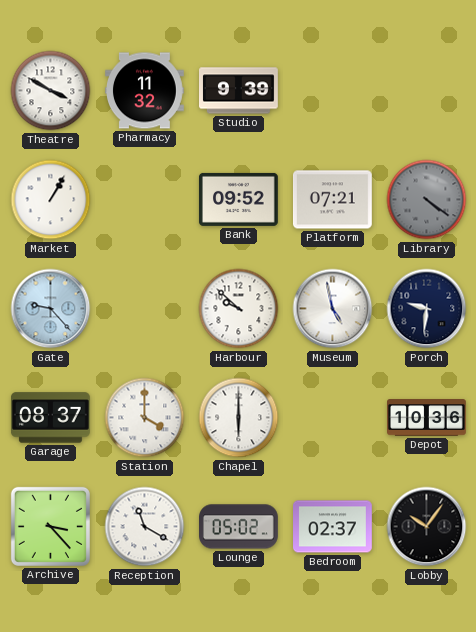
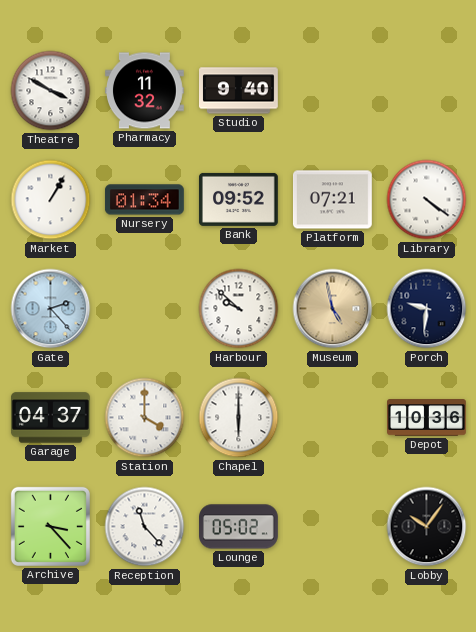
Studio: 9:39 -> 9:40 (239, 91)
Nursery: none -> 01:34 (144, 200)
Library dial: grey -> white (427, 200)
Gate: 9:23 -> 2:23 (51, 309)
Museum dial: white -> champagne (333, 309)
Garage: 08:37 -> 04:37 (50, 418)
Reception: 11:20 -> 11:23 (145, 527)
Bedroom: 02:37 -> none (333, 527)
